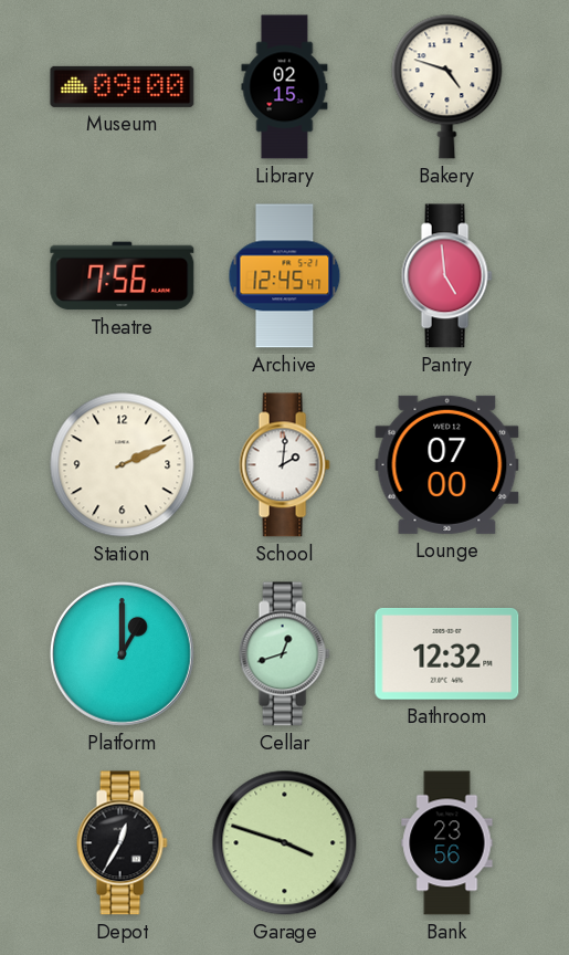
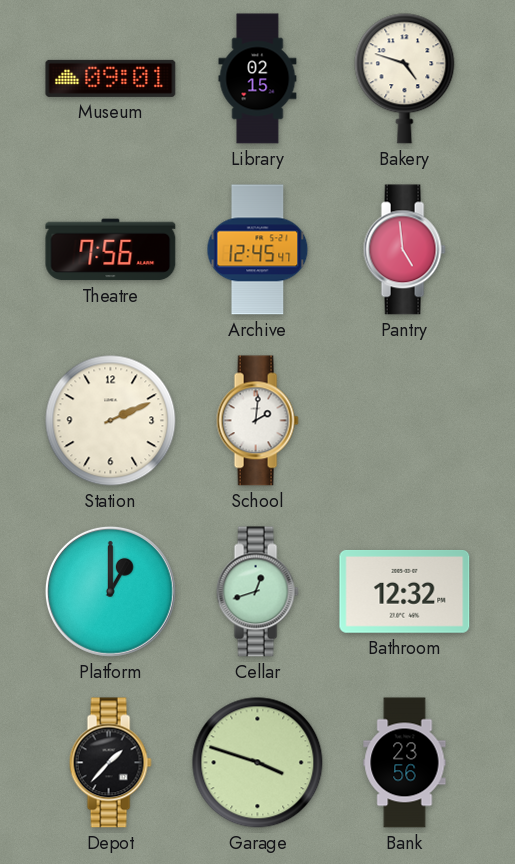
Museum: 09:00 -> 09:01 (111, 78)
Lounge: 07:00 -> none (447, 464)
Depot: 12:35 -> 1:37 (110, 763)
